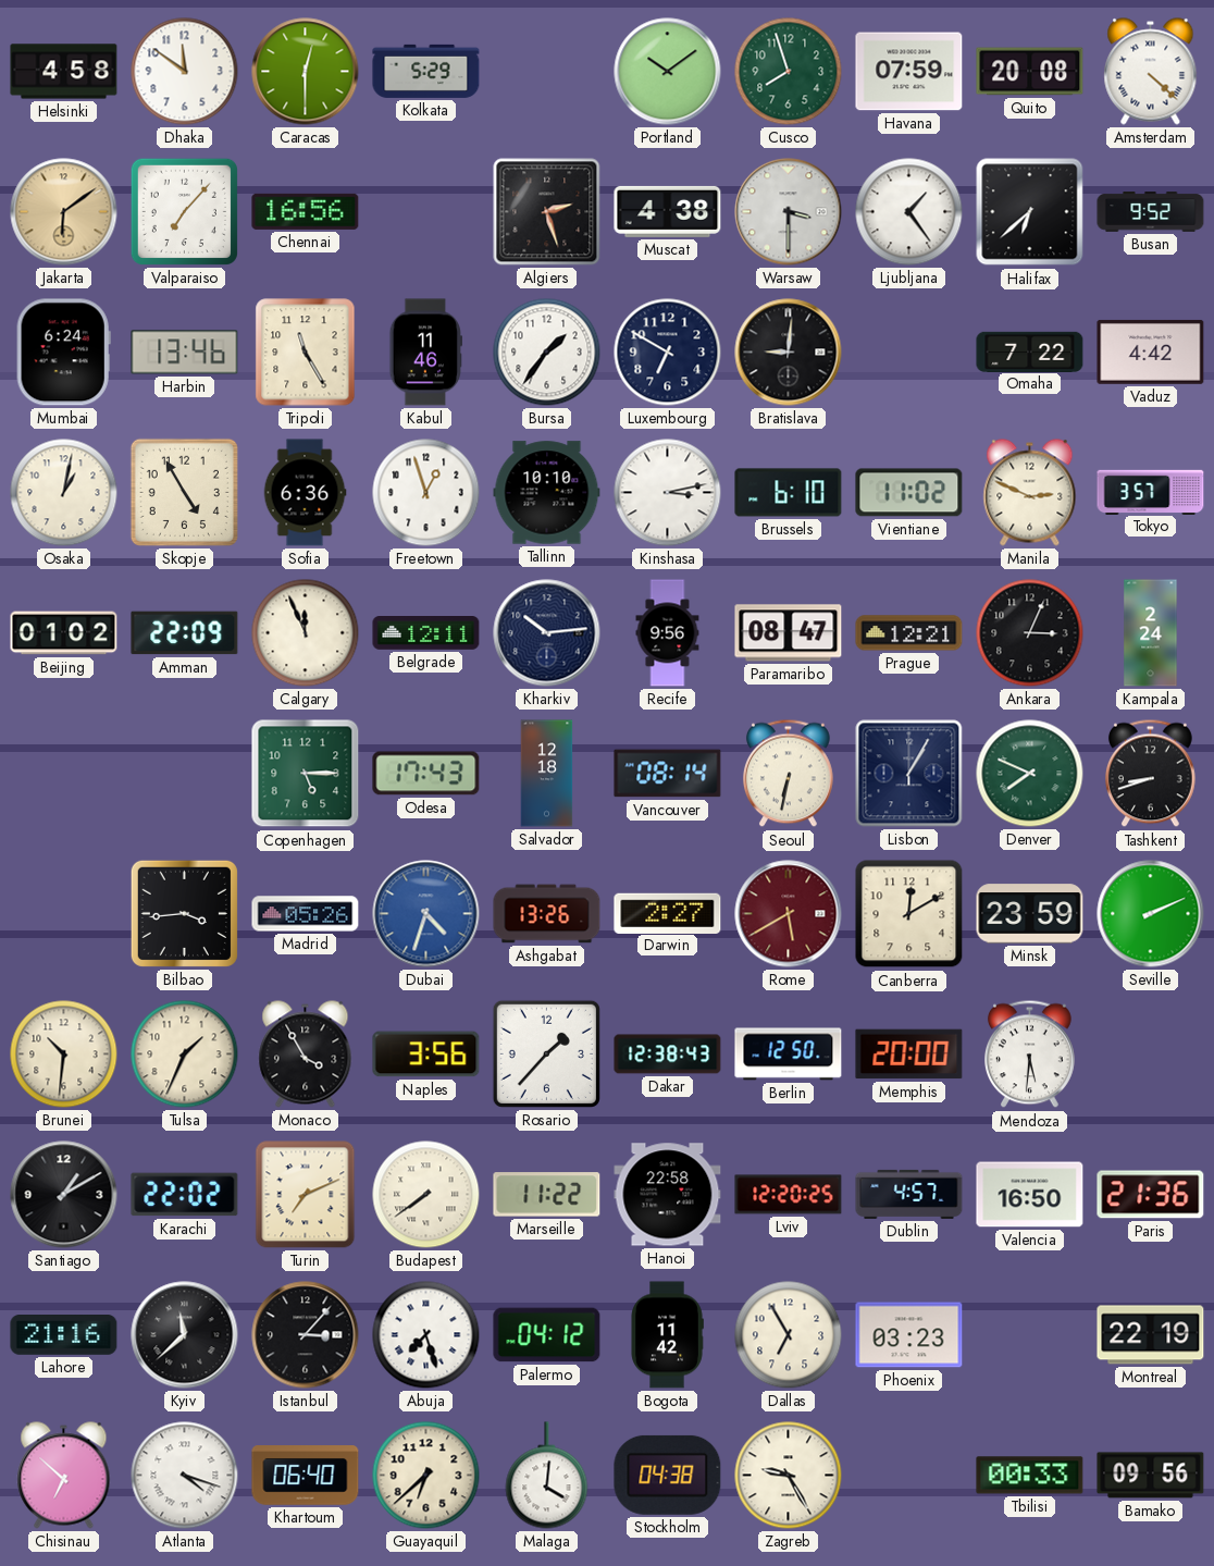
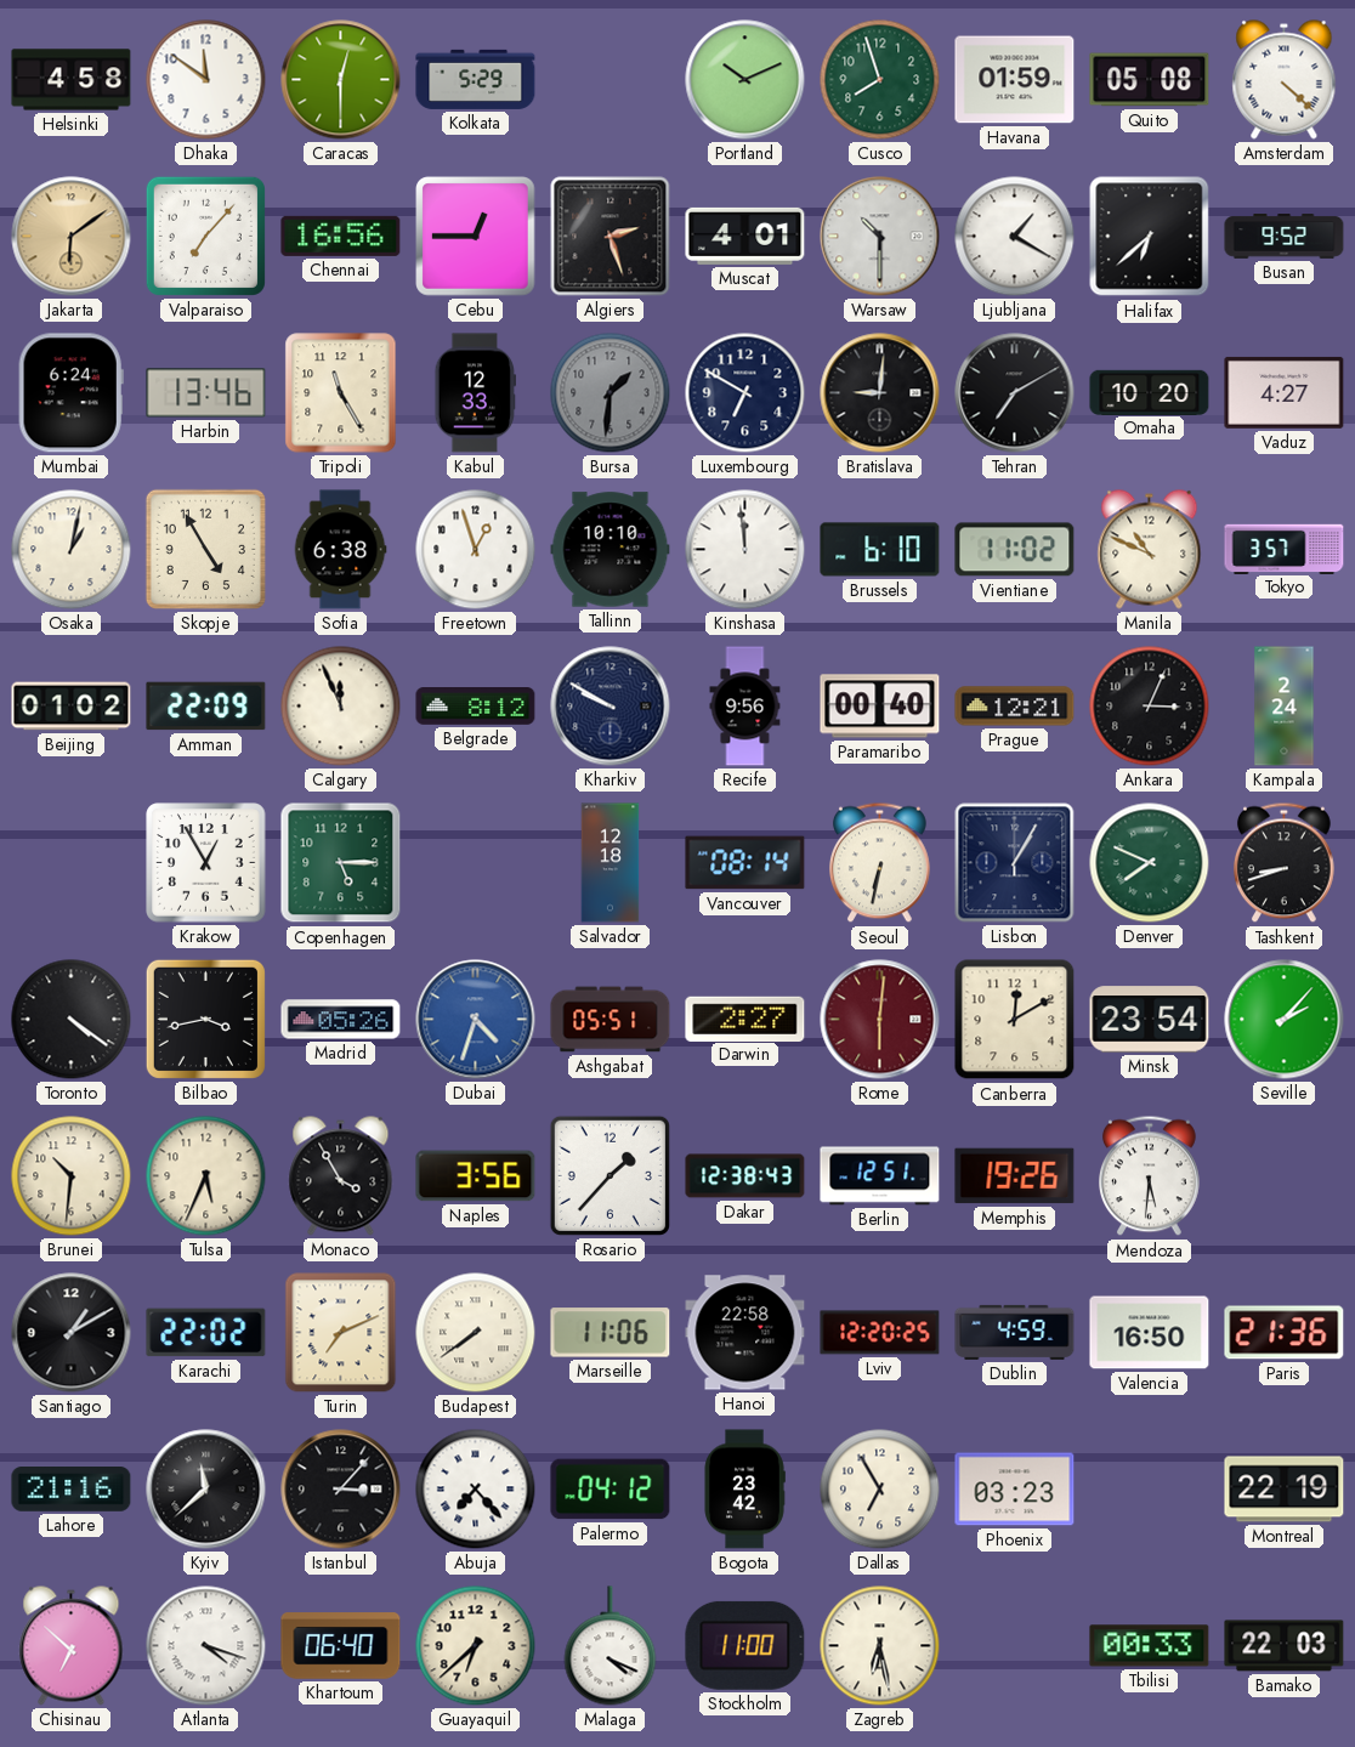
Portland: 10:09 -> 10:11 (745, 80)
Havana: 07:59 -> 01:59 (1015, 80)
Quito: 20:08 -> 05:08 (1150, 80)
Cebu: none -> 12:45 (476, 237)
Muscat: 4:38 -> 4:01 (745, 236)
Warsaw: 3:30 -> 10:30 (880, 237)
Ljubljana: 1:24 -> 1:20 (1015, 237)
Kabul: 11:46 -> 12:33 (475, 393)
Bursa: 1:36 -> 1:31 (611, 393)
Bursa dial: white -> grey (611, 393)
Tehran: none -> 7:10 (1015, 393)
Omaha: 7:22 -> 10:20 (1150, 392)
Vaduz: 4:42 -> 4:27 (1285, 392)
Sofia: 6:36 -> 6:38 (340, 550)
Kinshasa: 3:13 -> 11:59 (745, 550)
Manila: 2:49 -> 10:49 (1150, 550)
Belgrade: 12:11 -> 8:12 (476, 707)
Kharkiv: 10:14 -> 9:50 (611, 707)
Paramaribo: 08:47 -> 00:40 (880, 707)
Krakow: none -> 12:55 (206, 863)
Odesa: 17:43 -> none (426, 774)
Toronto: none -> 4:21 (72, 1020)
Bilbao: 3:44 -> 3:43 (205, 1019)
Ashgabat: 13:26 -> 05:51 (611, 1020)
Rome: 5:40 -> 6:01 (880, 1020)
Minsk: 23:59 -> 23:54 (1150, 1020)
Seville: 2:11 -> 2:07 (1285, 1020)
Tulsa: 1:34 -> 5:34 (206, 1176)
Berlin: 12:50 -> 12:51 (880, 1176)
Memphis: 20:00 -> 19:26 (1015, 1176)
Marseille: 11:22 -> 11:06 (611, 1333)
Dublin: 4:57 -> 4:59 (1015, 1332)
Abuja: 7:27 -> 7:23 (476, 1490)
Bogota: 11:42 -> 23:42 (744, 1490)
Malaga: 4:01 -> 4:19 (611, 1646)
Stockholm: 04:38 -> 11:00 (745, 1645)
Zagreb: 9:25 -> 6:28 (880, 1646)
Bamako: 09:56 -> 22:03 (1285, 1646)
